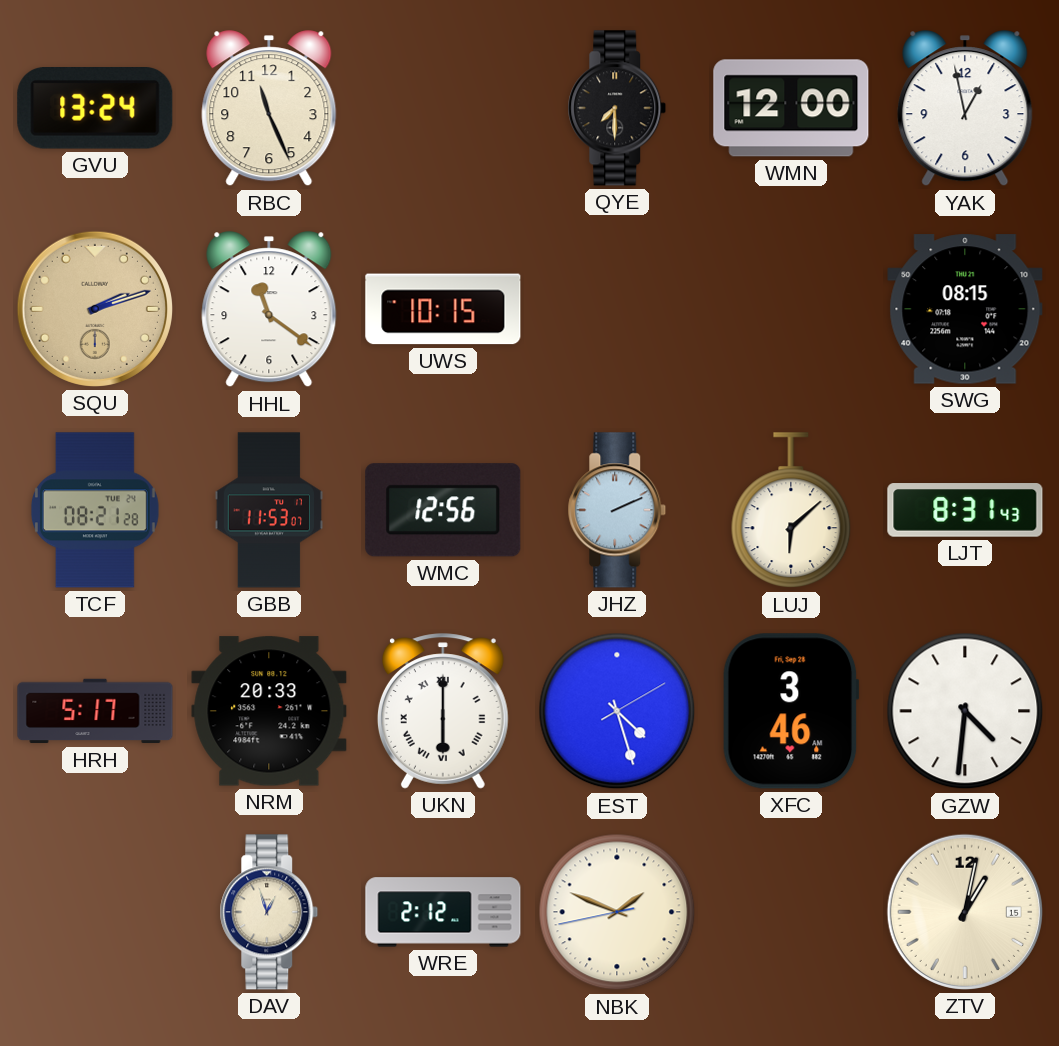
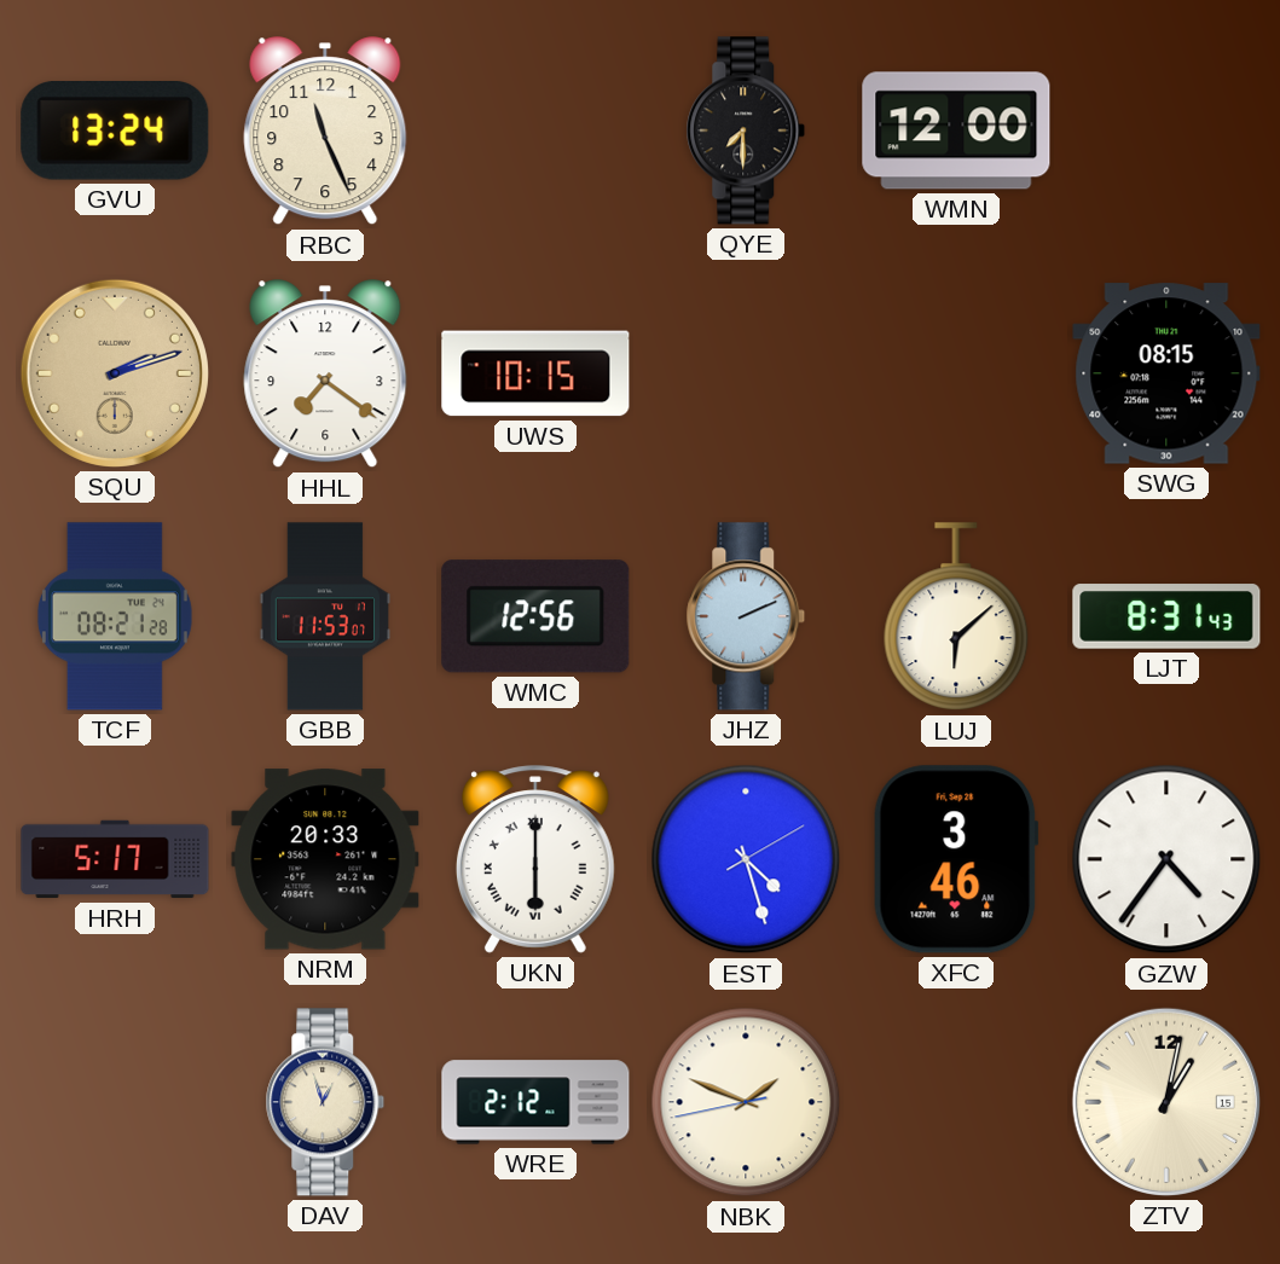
YAK: 12:58 -> none (965, 109)
HHL: 11:21 -> 7:21 (325, 375)
GZW: 4:31 -> 4:36 (1166, 859)
